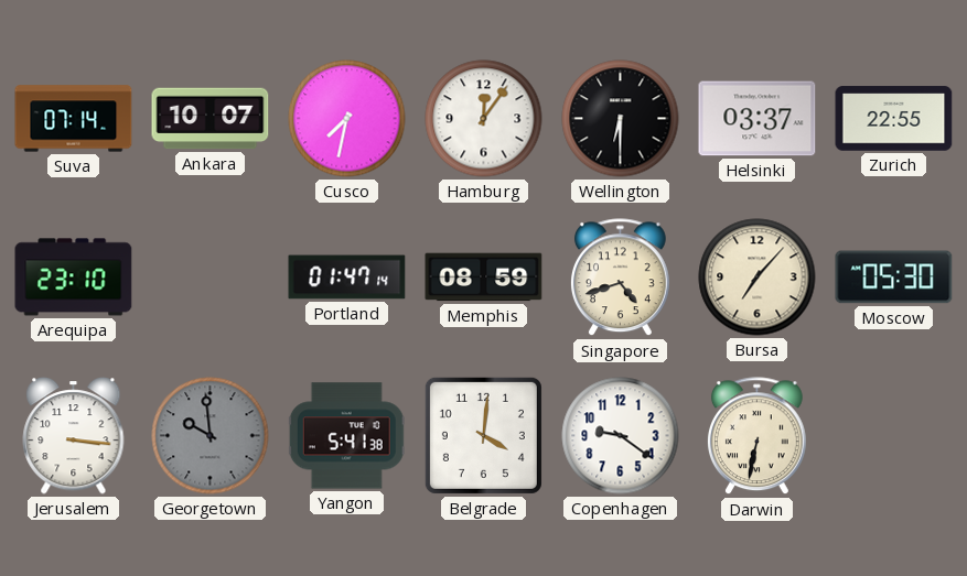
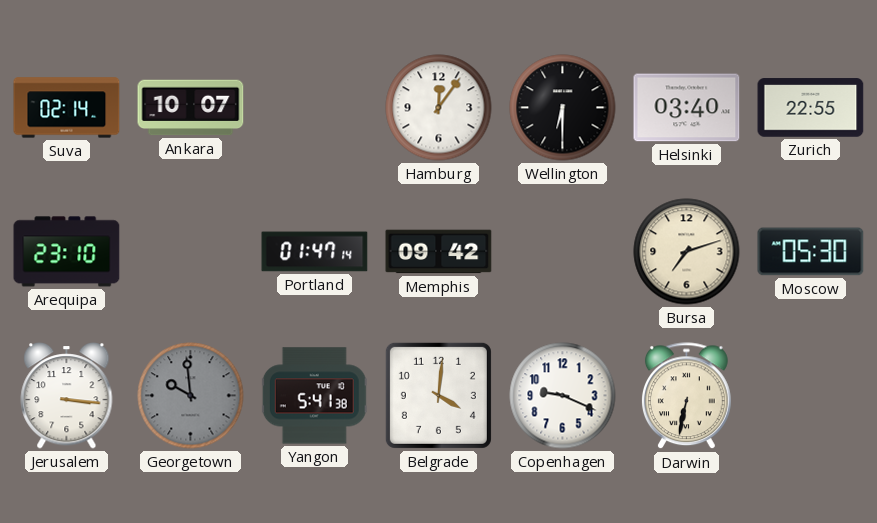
Suva: 07:14 -> 02:14 (67, 108)
Cusco: 7:32 -> none (347, 119)
Helsinki: 03:37 -> 03:40 (687, 108)
Memphis: 08:59 -> 09:42 (439, 252)
Singapore: 4:42 -> none (620, 278)
Bursa: 7:07 -> 7:12 (687, 252)
Copenhagen: 9:21 -> 9:19 (563, 396)
